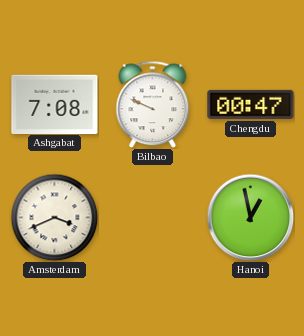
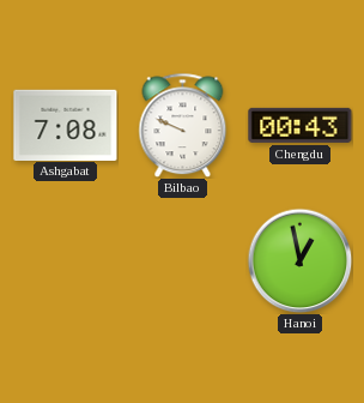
Chengdu: 00:47 -> 00:43 (301, 125)
Amsterdam: 3:41 -> none (54, 217)
